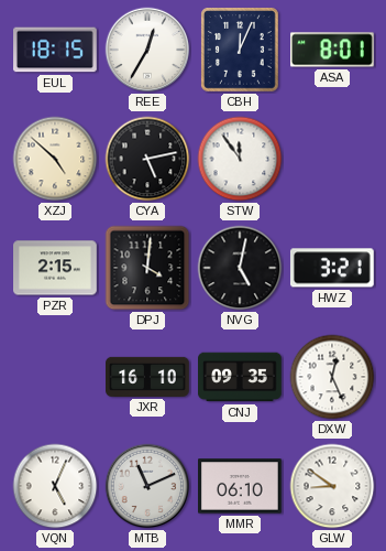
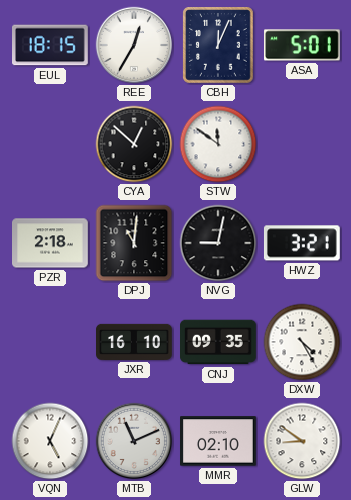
ASA: 8:01 -> 5:01 (303, 45)
XZJ: 4:52 -> none (55, 159)
CYA: 5:13 -> 12:52 (134, 144)
STW: 11:54 -> 11:51 (218, 144)
PZR: 2:15 -> 2:18 (50, 243)
DPJ: 4:01 -> 11:01 (134, 243)
NVG: 5:02 -> 9:02 (218, 243)
DXW: 12:26 -> 4:25 (302, 342)
MMR: 06:10 -> 02:10 (219, 441)
